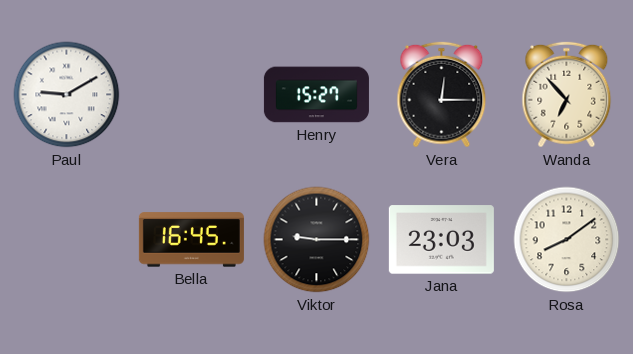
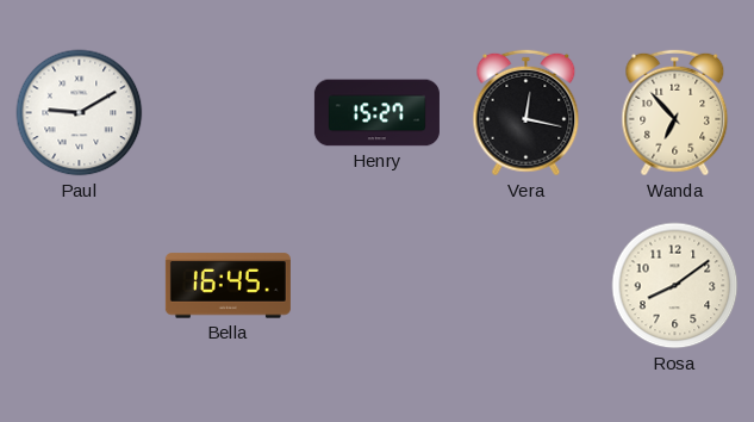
Vera: 12:15 -> 12:17 (526, 113)
Viktor: 9:15 -> none (317, 240)
Jana: 23:03 -> none (441, 240)
